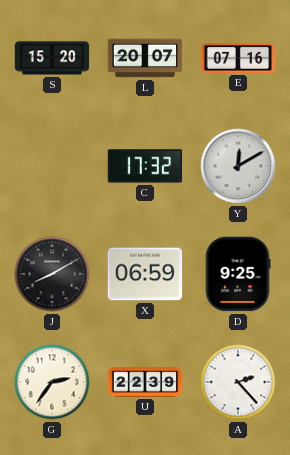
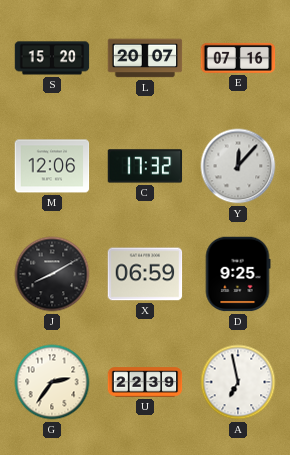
M: none -> 12:06 (52, 166)
Y: 12:10 -> 12:07 (238, 166)
A: 2:23 -> 6:58 (238, 382)
